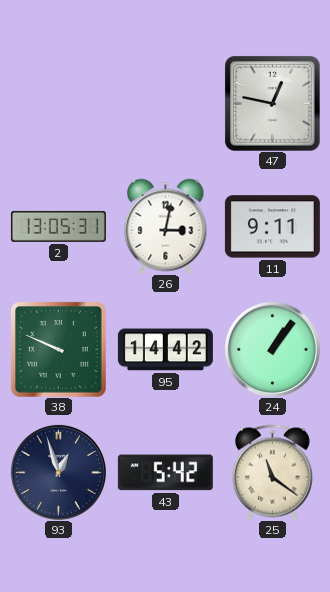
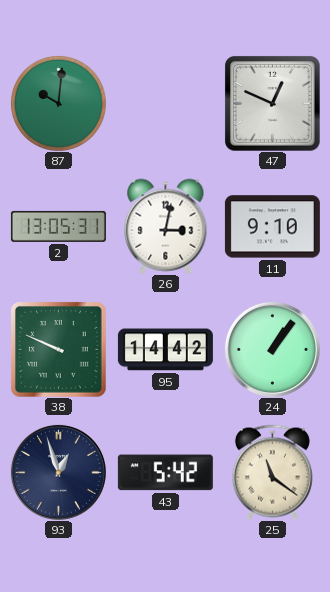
87: none -> 10:01 (58, 103)
47: 12:47 -> 12:49 (272, 103)
11: 9:11 -> 9:10 (272, 227)
